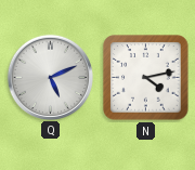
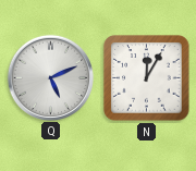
N: 4:13 -> 12:05 (147, 78)
